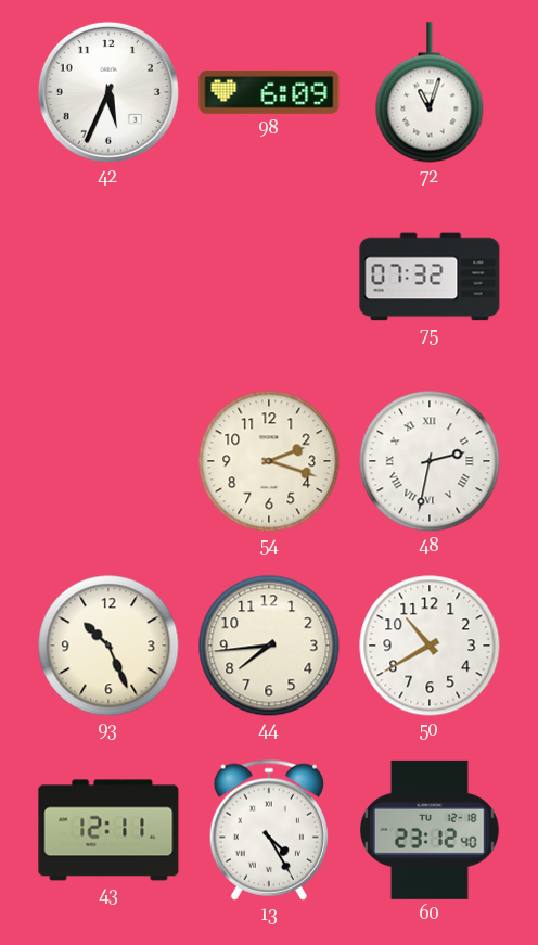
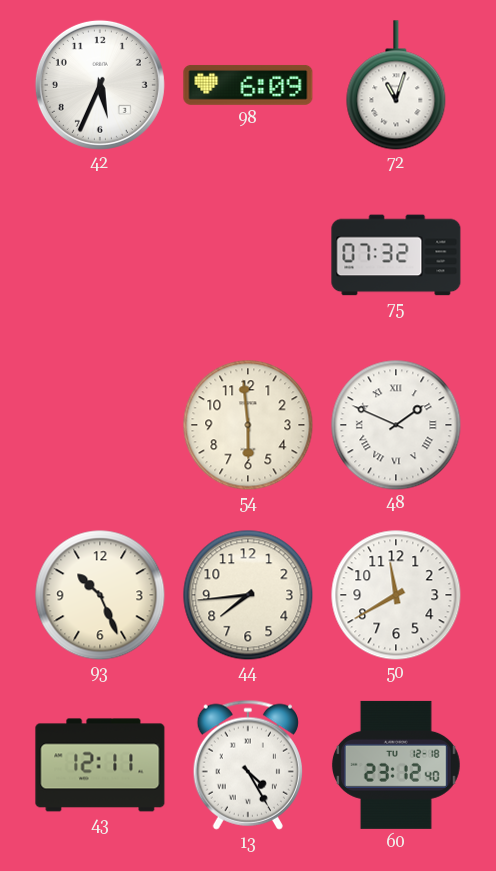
54: 2:18 -> 5:59 (248, 425)
48: 2:32 -> 1:49 (396, 425)
50: 10:40 -> 11:40 (396, 595)
